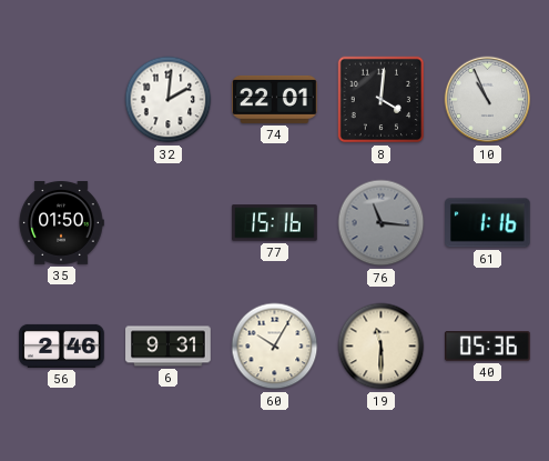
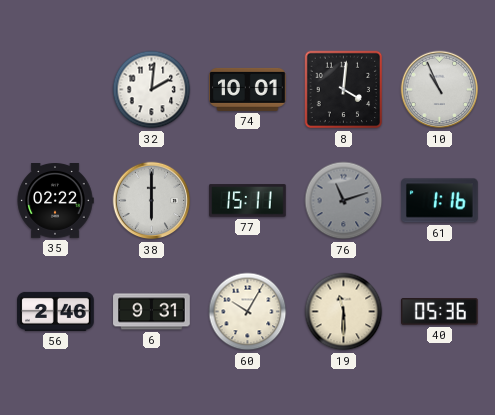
74: 22:01 -> 10:01 (248, 89)
35: 01:50 -> 02:22 (55, 201)
38: none -> 6:00 (152, 201)
77: 15:16 -> 15:11 (248, 201)
76: 11:16 -> 11:12 (344, 201)
